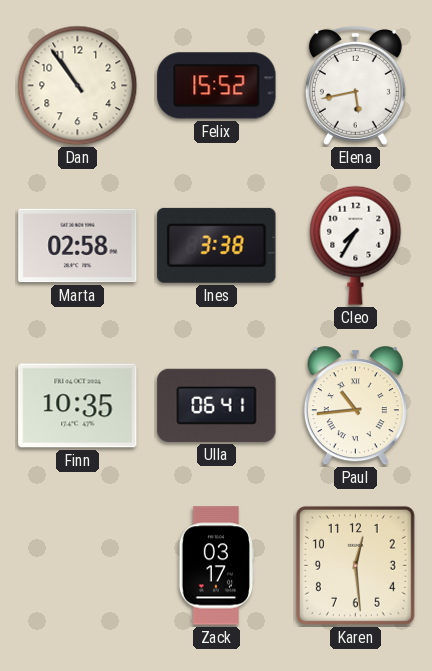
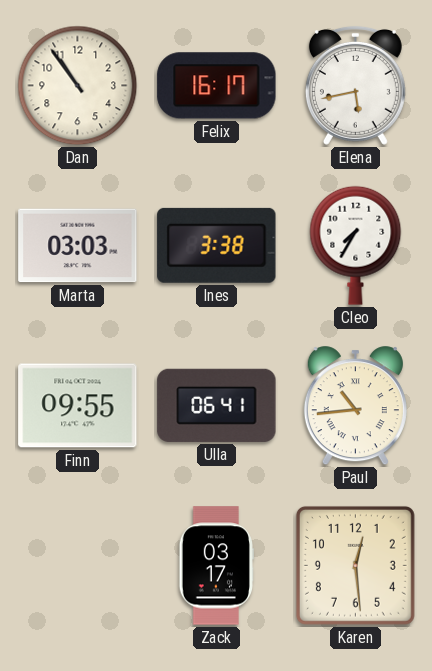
Felix: 15:52 -> 16:17 (217, 86)
Marta: 02:58 -> 03:03 (78, 246)
Finn: 10:35 -> 09:55 (78, 406)
